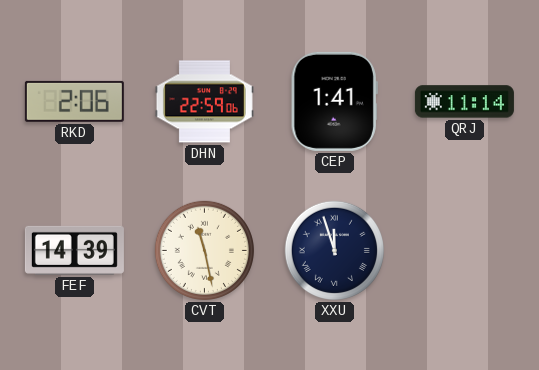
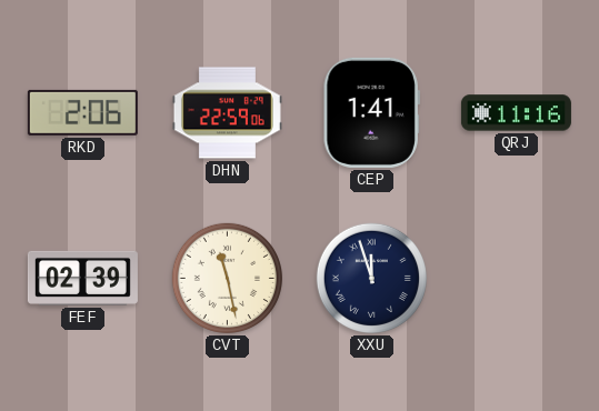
QRJ: 11:14 -> 11:16 (516, 113)
FEF: 14:39 -> 02:39 (82, 278)
